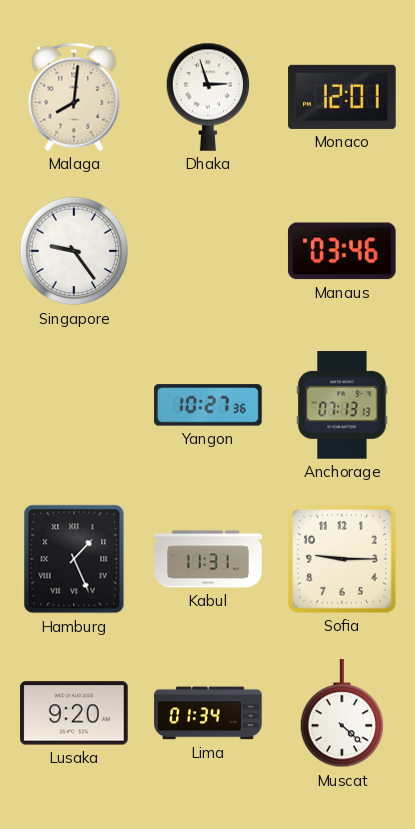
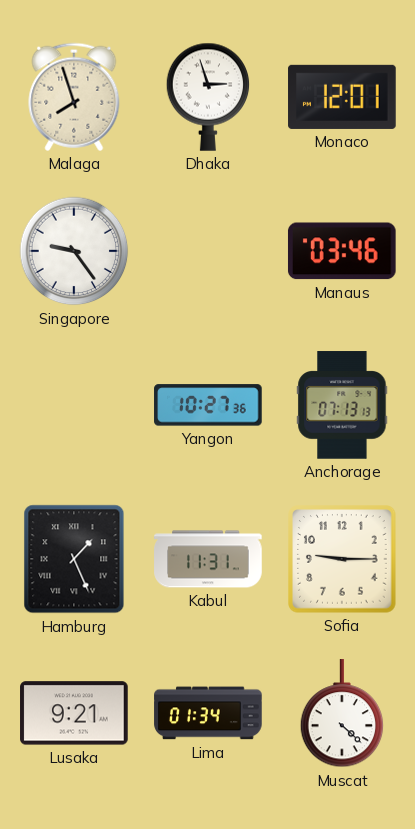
Malaga: 8:01 -> 7:57 (74, 97)
Lusaka: 9:20 -> 9:21 (74, 713)
